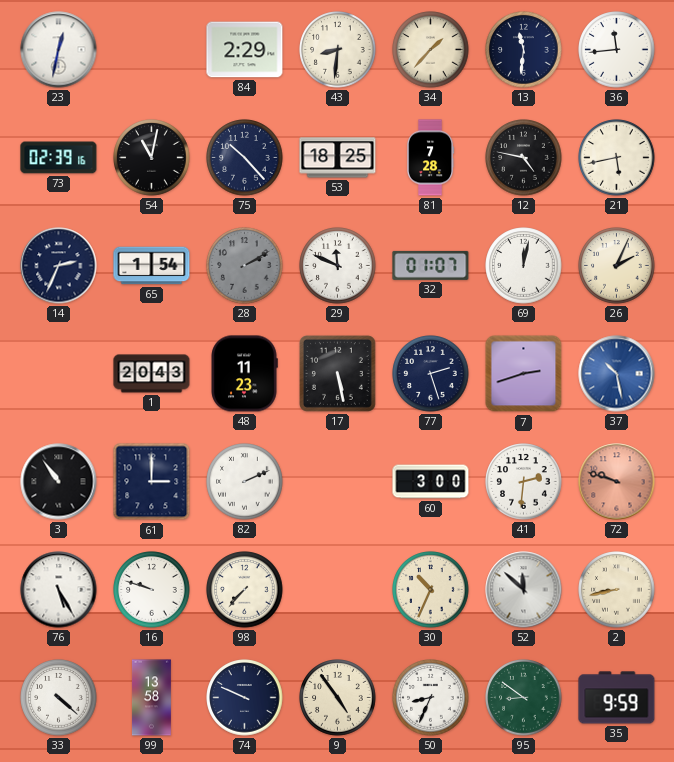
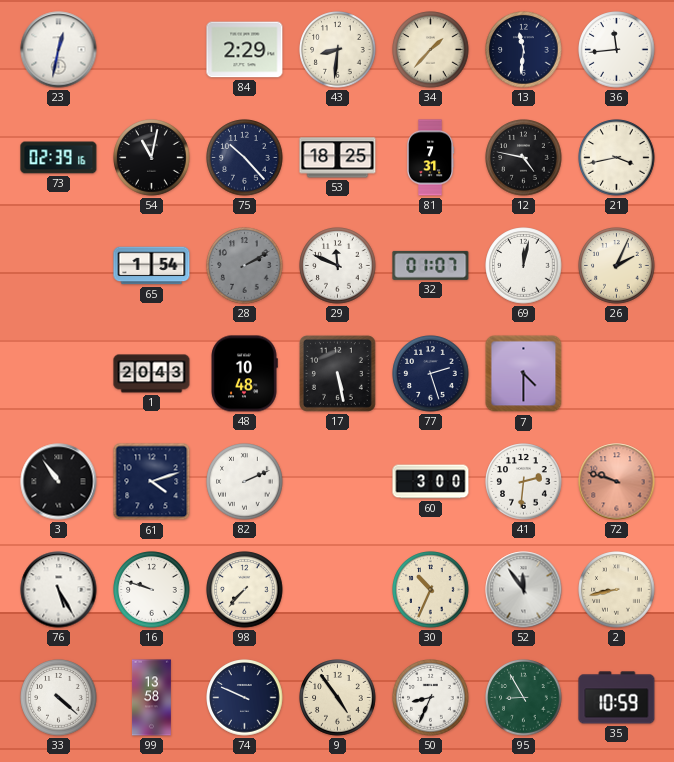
81: 7:28 -> 7:31 (431, 158)
21: 5:43 -> 3:43 (617, 158)
14: 2:34 -> none (59, 266)
48: 11:23 -> 10:48 (244, 374)
7: 2:42 -> 4:30 (524, 374)
37: 10:28 -> none (617, 374)
61: 3:00 -> 4:12 (152, 482)
52: 11:52 -> 11:54 (524, 590)
95: 8:51 -> 8:55 (524, 698)
35: 9:59 -> 10:59 (617, 698)
